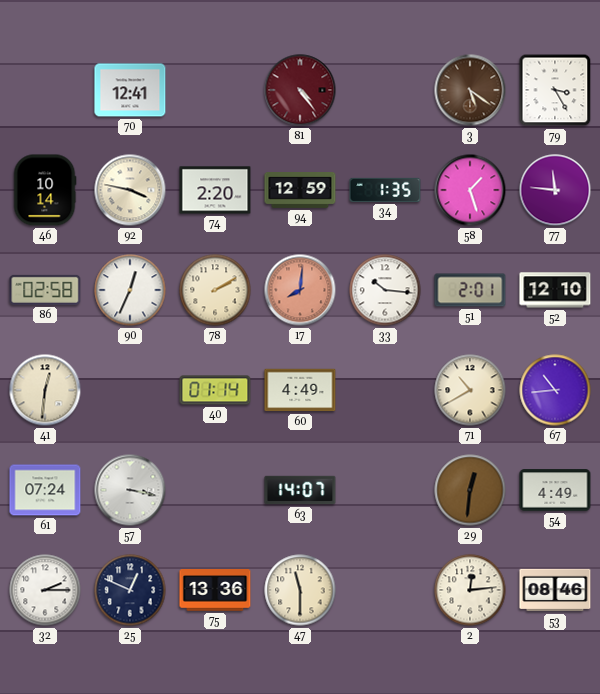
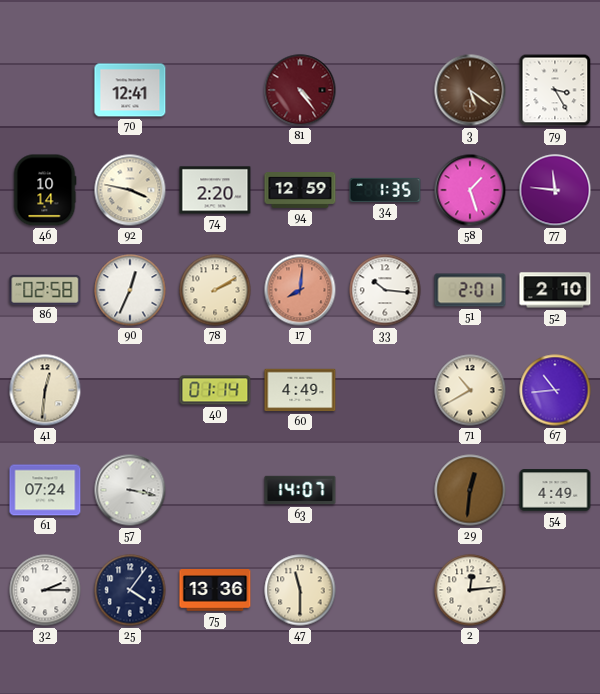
52: 12:10 -> 2:10 (555, 290)
25: 12:49 -> 4:06 (130, 590)
53: 08:46 -> none (555, 590)
